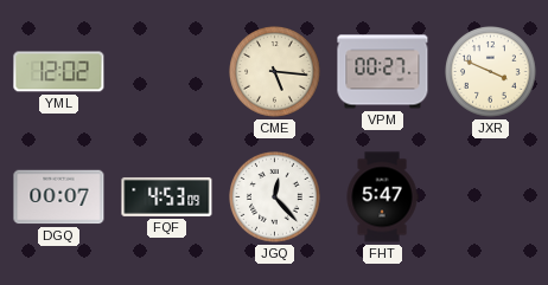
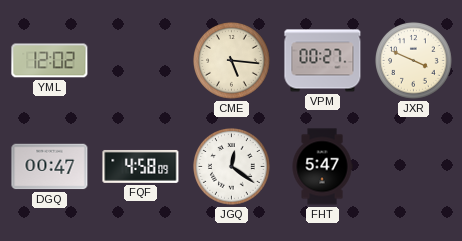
DGQ: 00:07 -> 00:47 (50, 167)
FQF: 4:53 -> 4:58 (141, 166)
JGQ: 12:23 -> 12:21 (232, 167)
